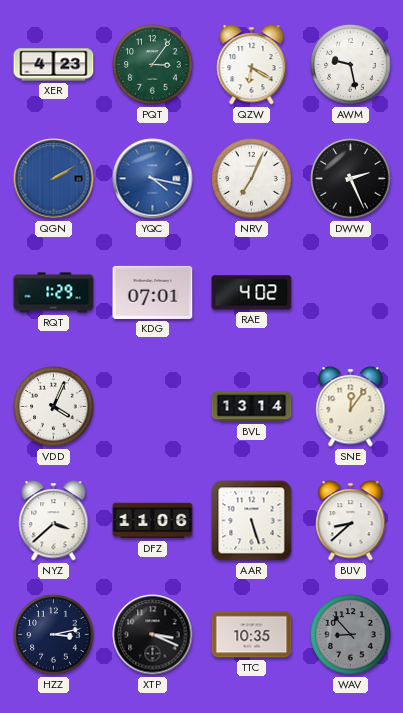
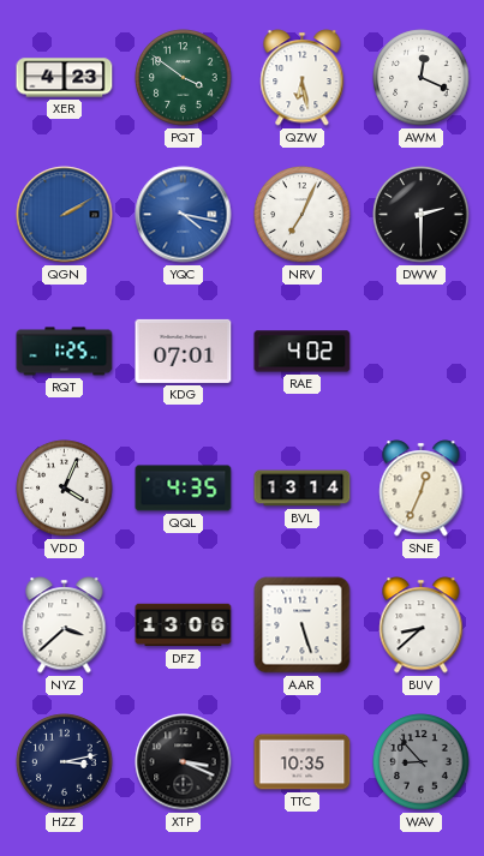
PQT: 3:06 -> 3:51 (184, 78)
QZW: 6:20 -> 6:28 (303, 78)
AWM: 9:28 -> 12:19 (422, 78)
DWW: 2:26 -> 2:30 (422, 215)
RQT: 1:29 -> 1:25 (65, 352)
QQL: none -> 4:35 (184, 489)
SNE: 12:06 -> 12:34 (422, 489)
DFZ: 11:06 -> 13:06 (184, 625)
